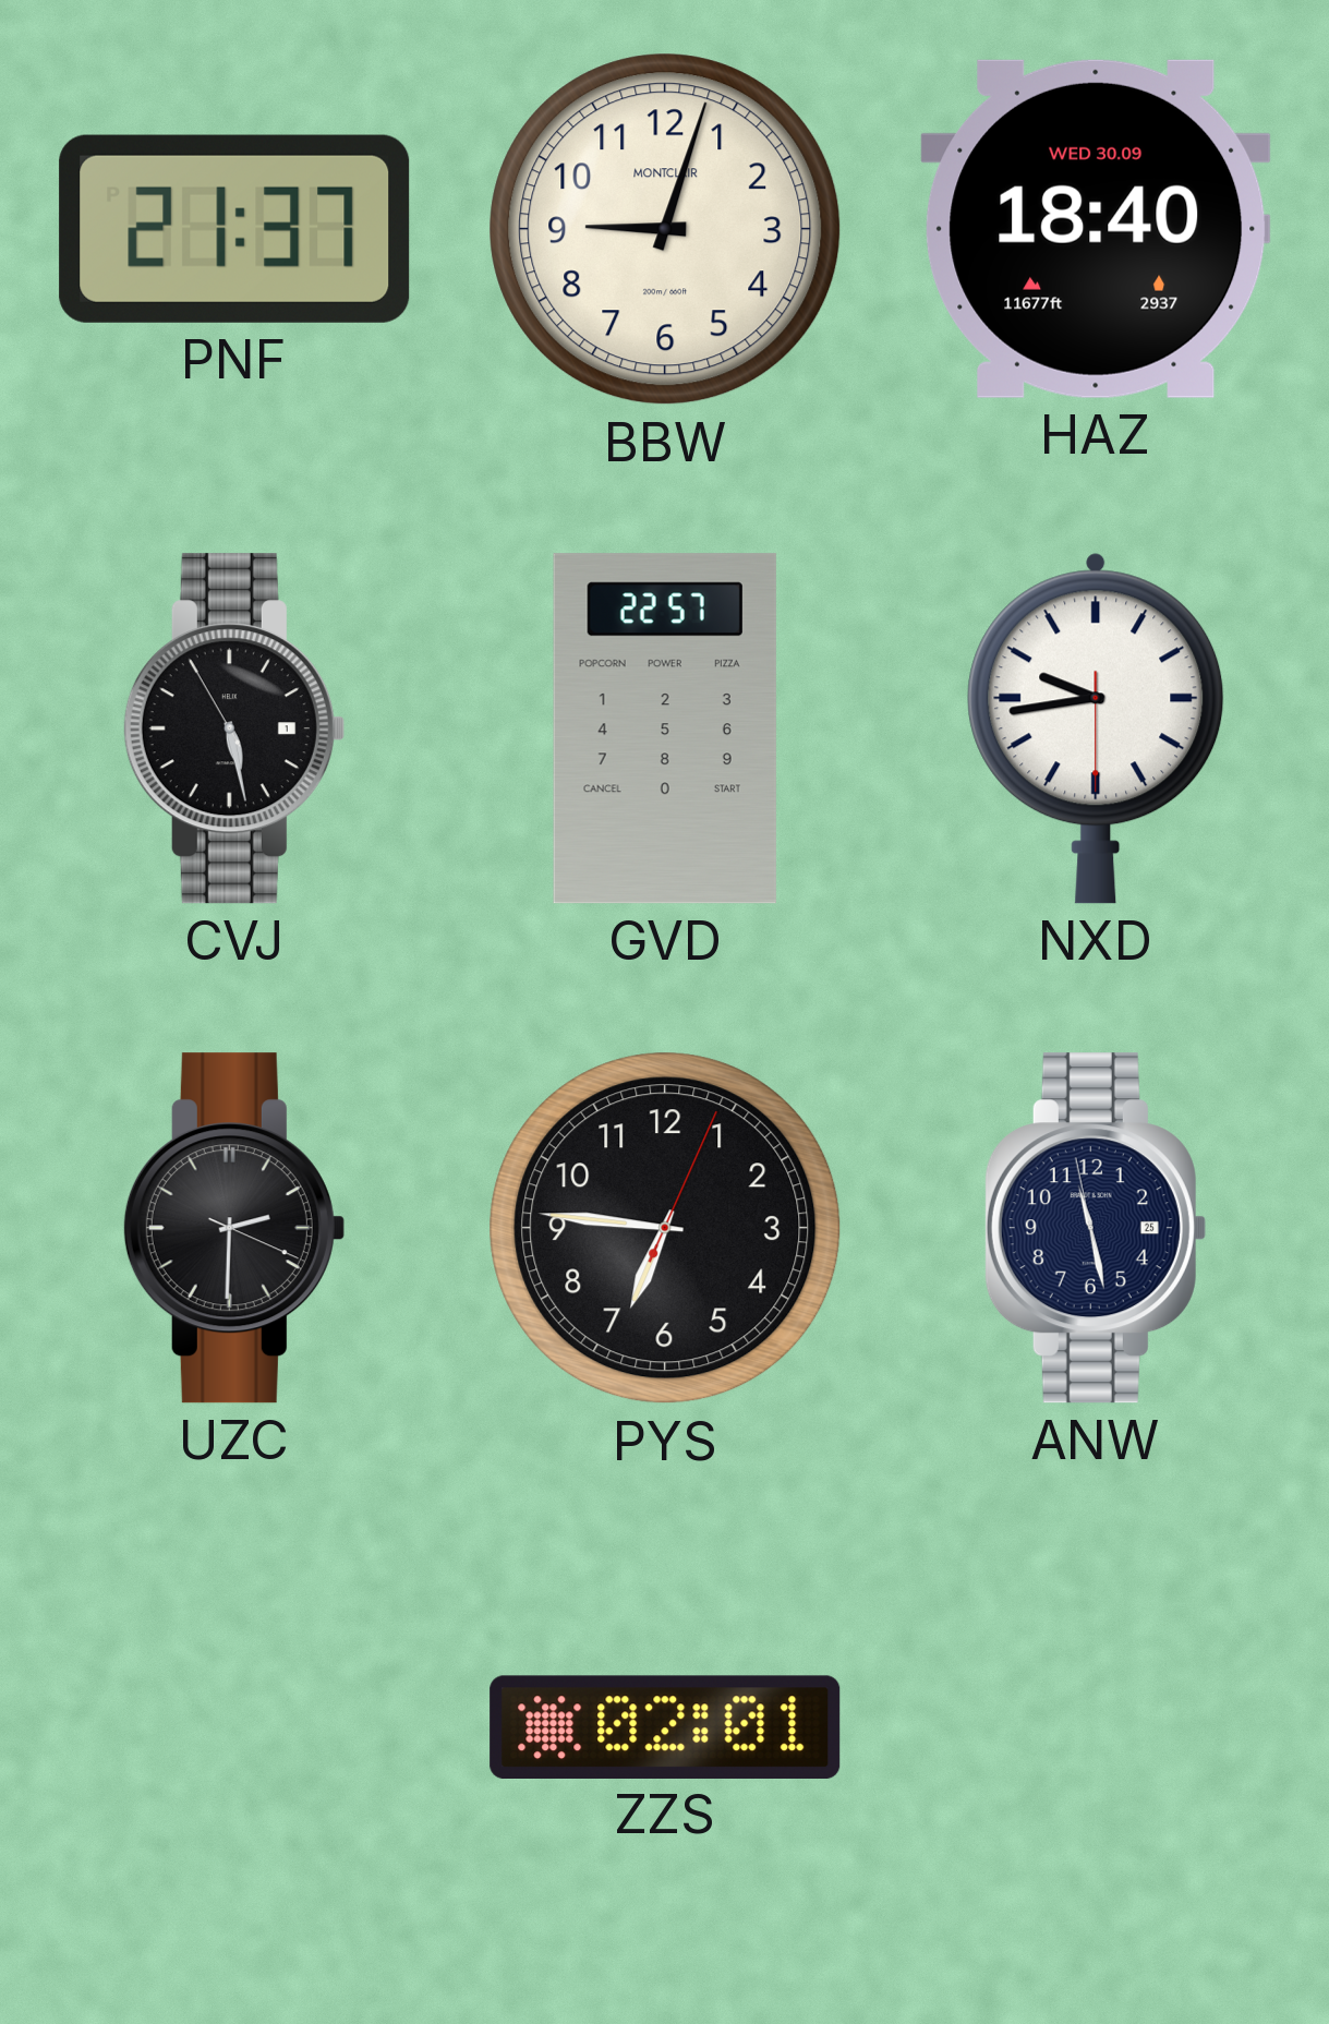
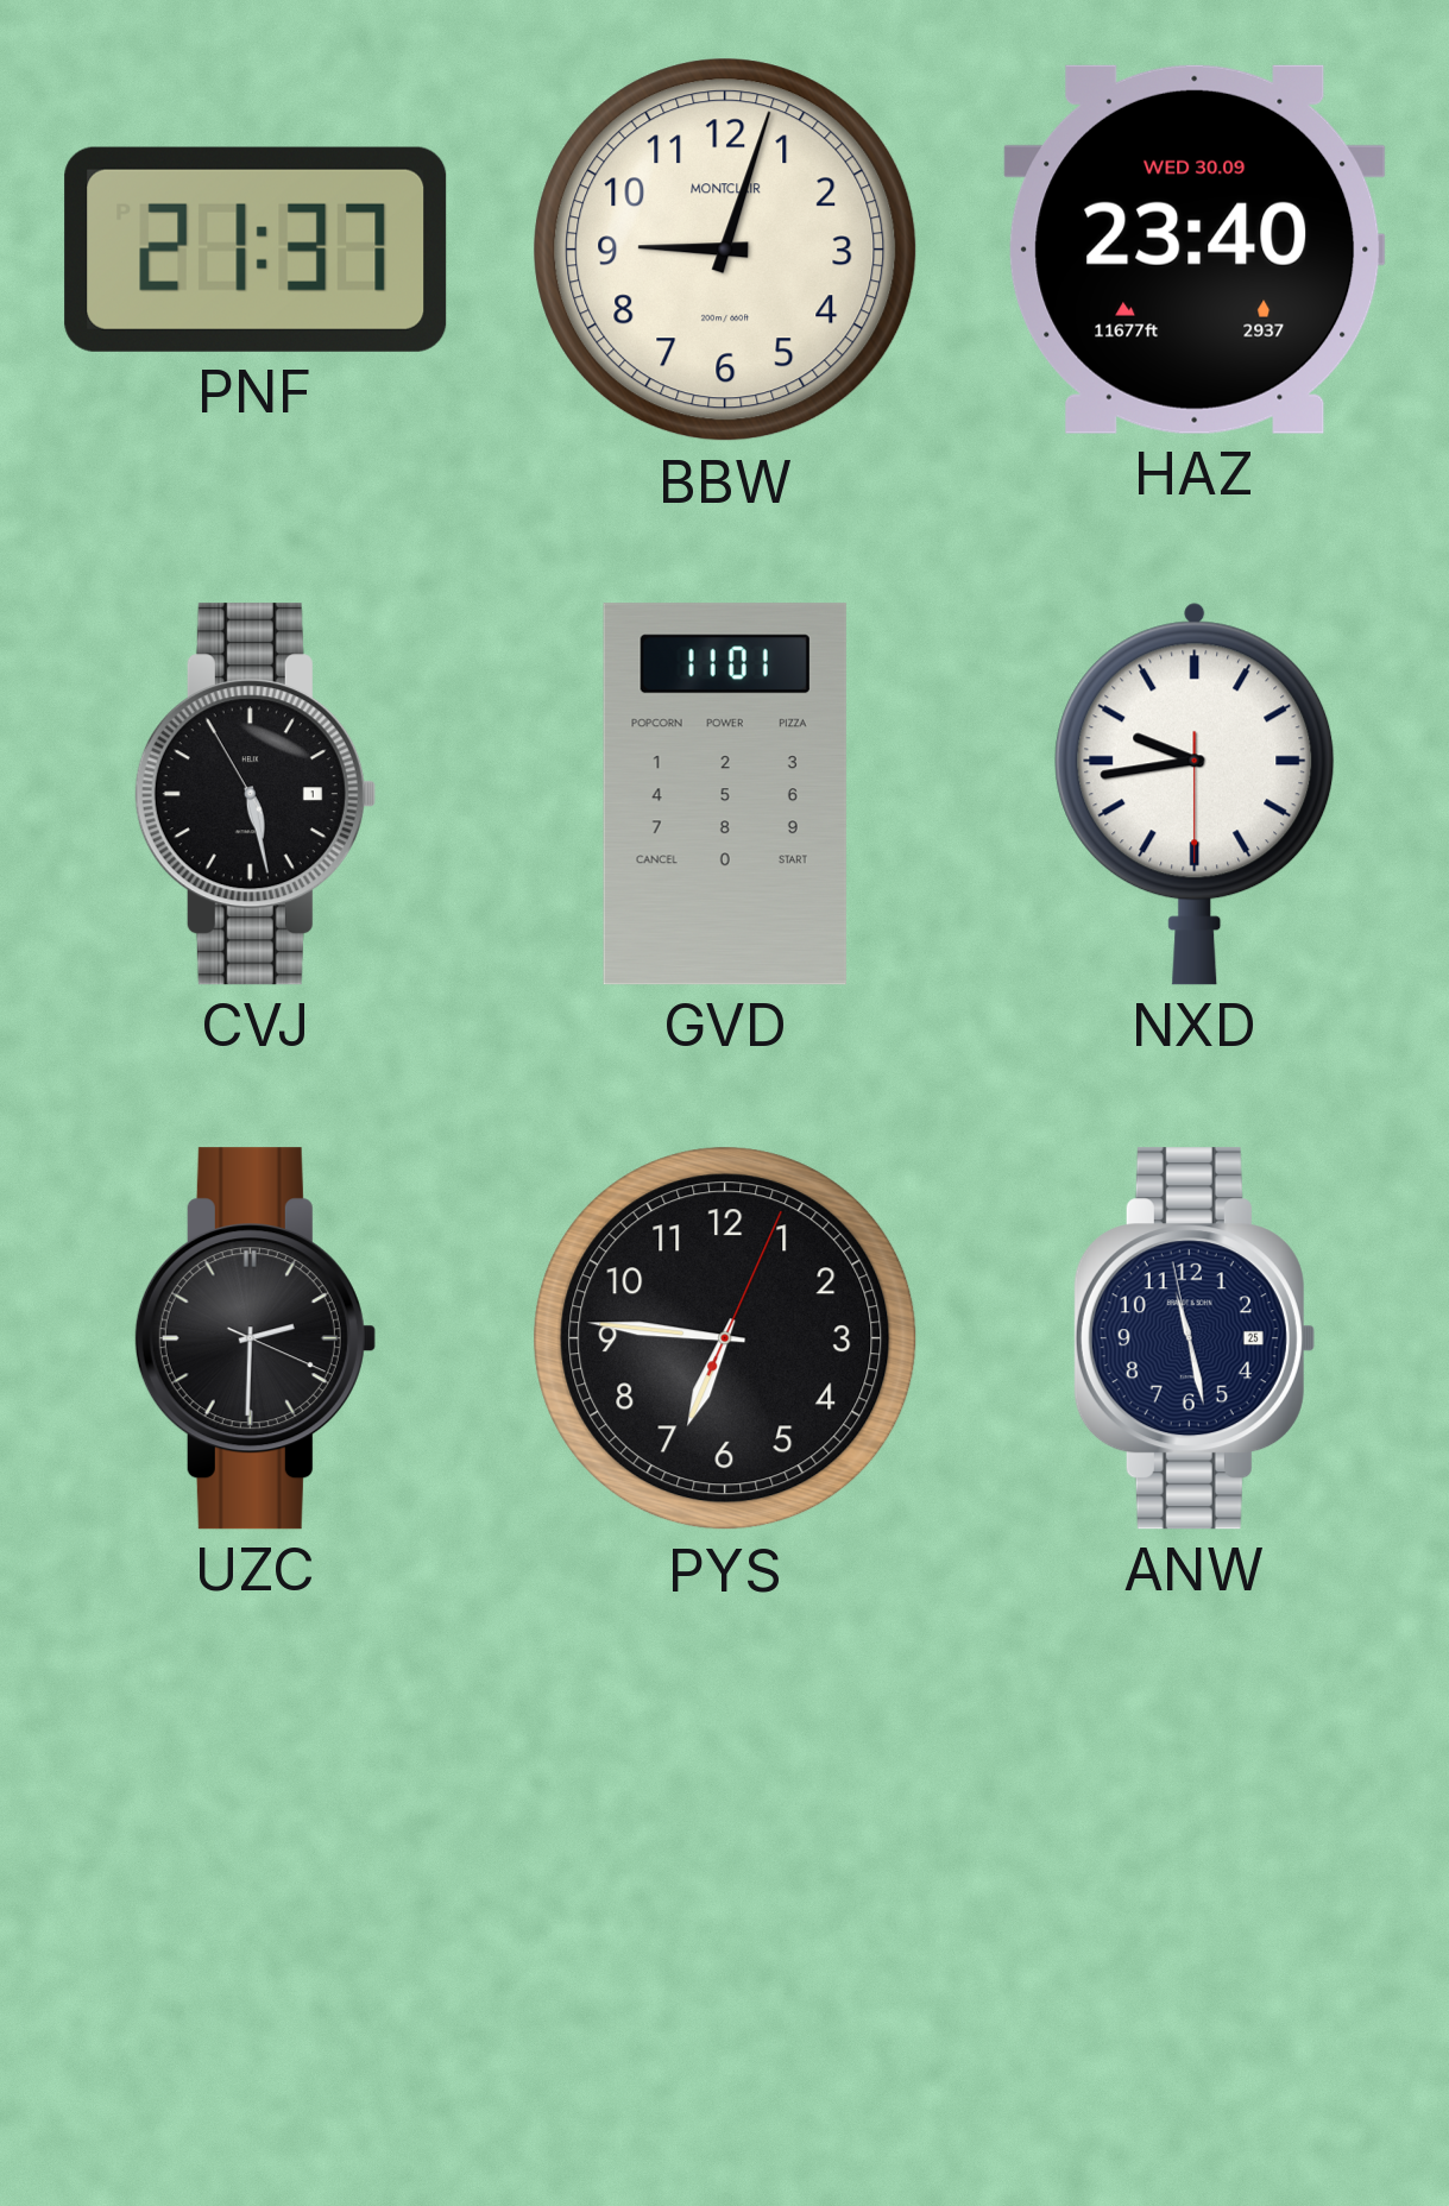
HAZ: 18:40 -> 23:40 (1195, 250)
GVD: 22:57 -> 11:01 (725, 794)
ZZS: 02:01 -> none (665, 1726)
